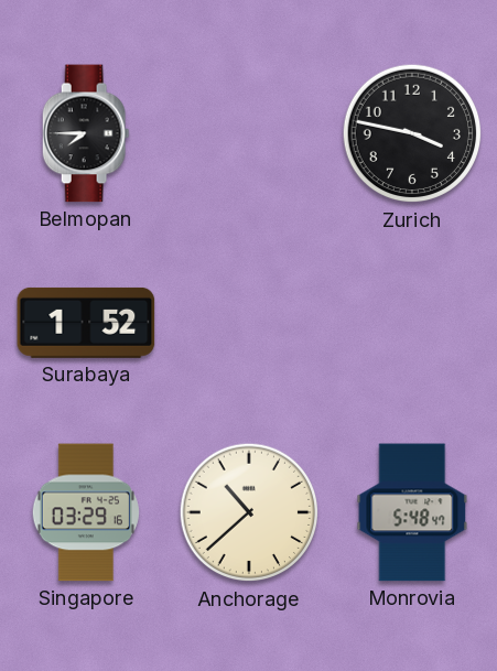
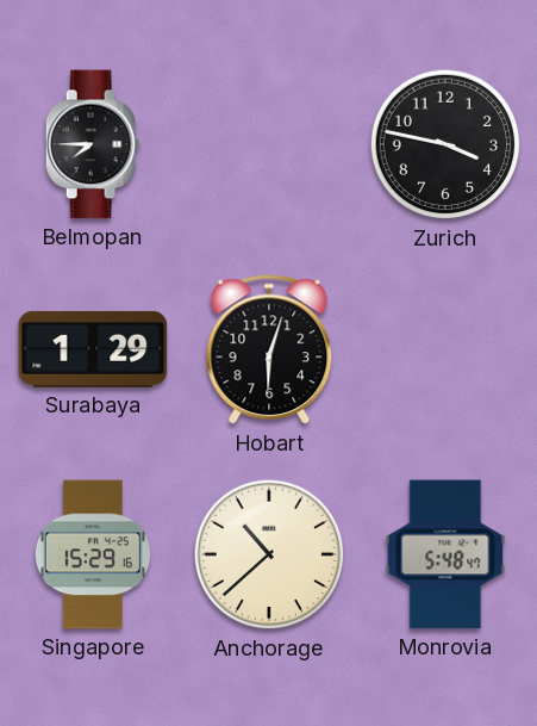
Surabaya: 1:52 -> 1:29 (93, 349)
Hobart: none -> 6:03 (269, 350)
Singapore: 03:29 -> 15:29 (93, 554)
